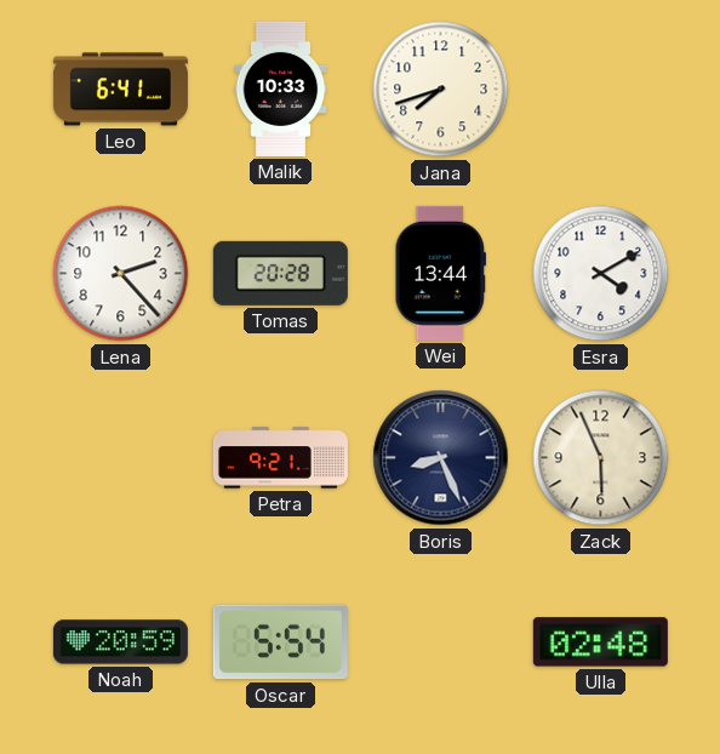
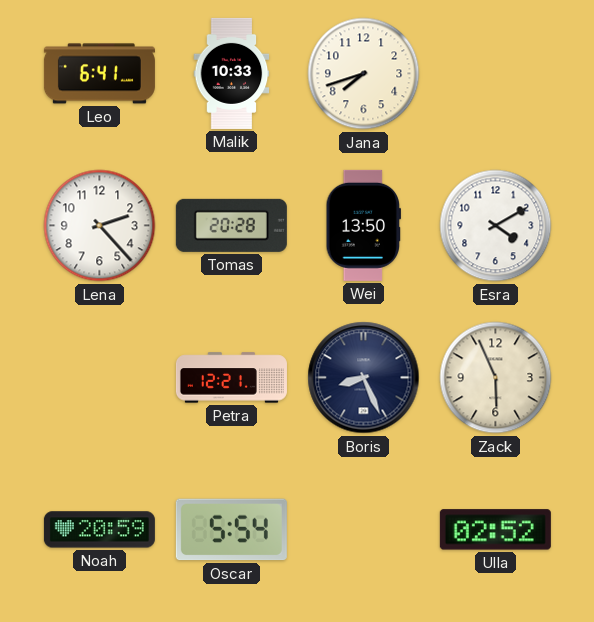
Wei: 13:44 -> 13:50 (363, 225)
Petra: 9:21 -> 12:21 (231, 378)
Ulla: 02:48 -> 02:52 (495, 530)
